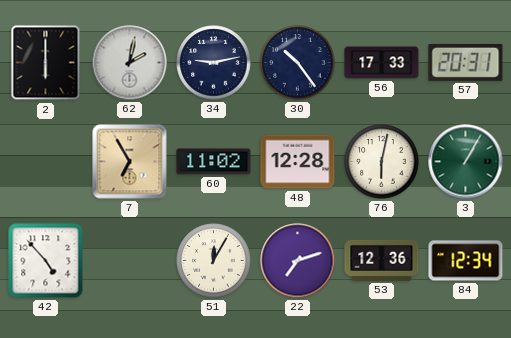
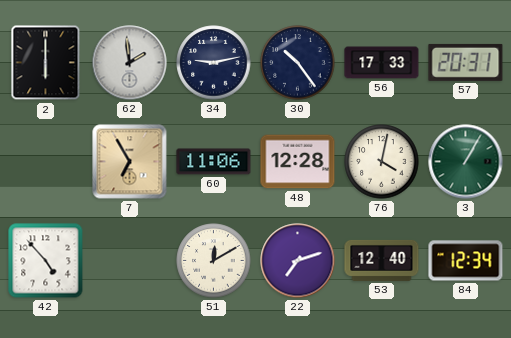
62: 2:02 -> 1:59 (130, 63)
60: 11:02 -> 11:06 (214, 162)
76: 6:02 -> 4:02 (382, 162)
51: 12:05 -> 12:10 (214, 261)
53: 12:36 -> 12:40 (382, 260)
